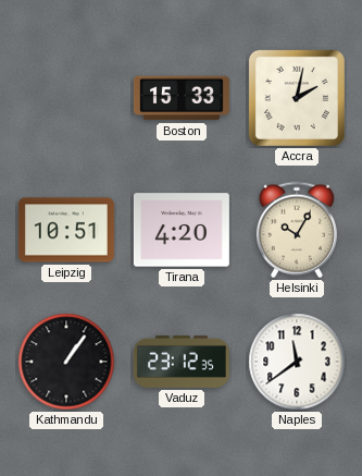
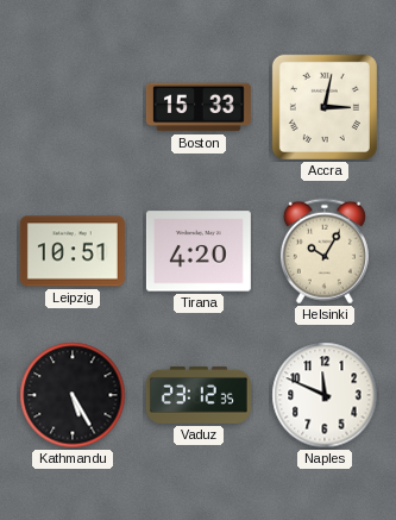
Accra: 2:02 -> 3:02 (325, 107)
Kathmandu: 1:06 -> 5:25 (73, 395)
Naples: 11:39 -> 11:49 (325, 395)
